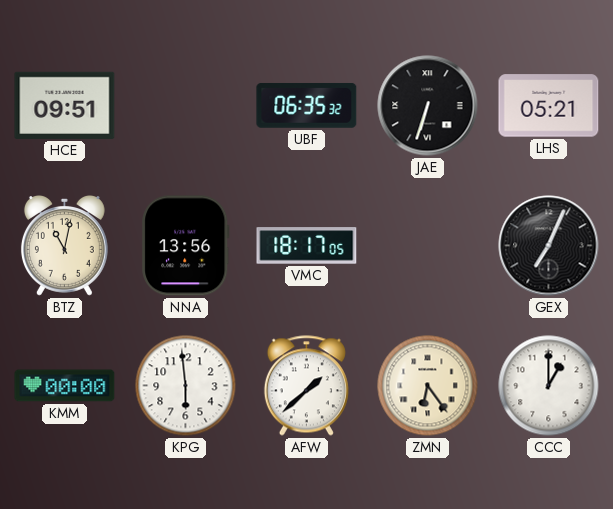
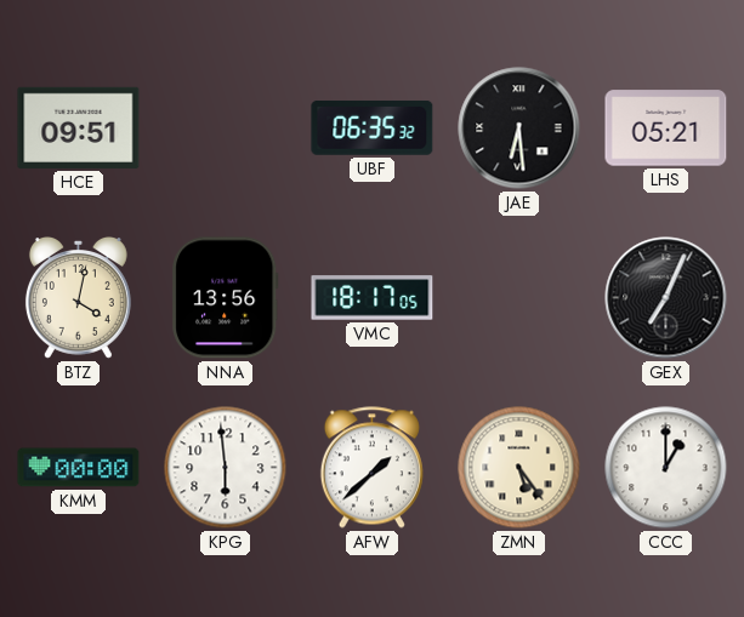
JAE: 6:33 -> 6:29 (519, 128)
BTZ: 11:02 -> 4:02 (78, 298)
ZMN: 6:24 -> 5:24 (519, 468)
